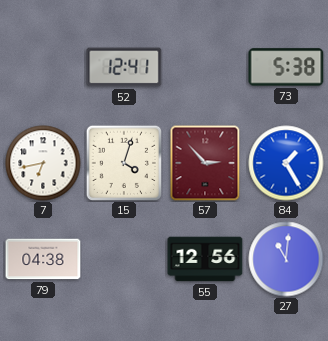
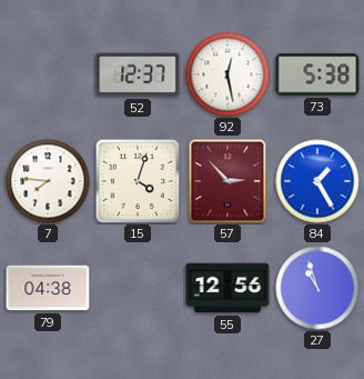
52: 12:41 -> 12:37 (138, 74)
92: none -> 12:28 (228, 74)
7: 6:43 -> 7:46 (48, 181)
27: 11:01 -> 10:57 (317, 288)
